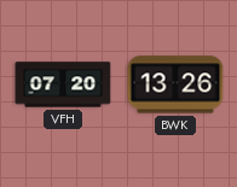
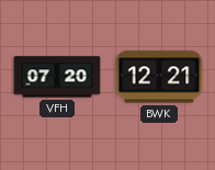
BWK: 13:26 -> 12:21 (159, 77)
